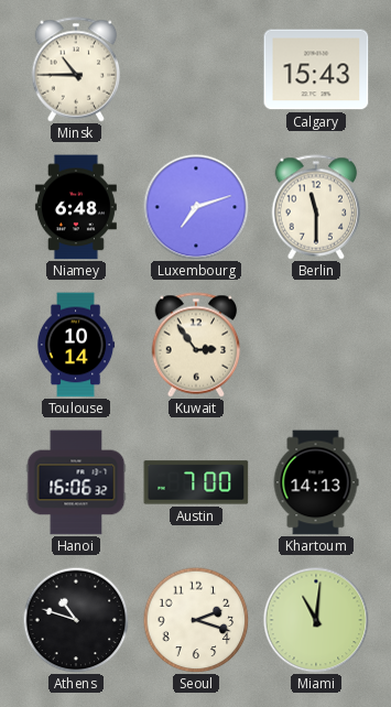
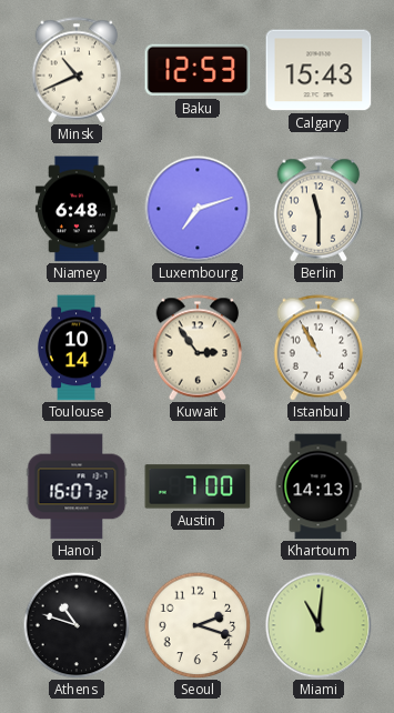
Minsk: 10:45 -> 10:41 (77, 70)
Baku: none -> 12:53 (198, 70)
Istanbul: none -> 10:55 (319, 348)
Hanoi: 16:06 -> 16:07 (77, 486)
